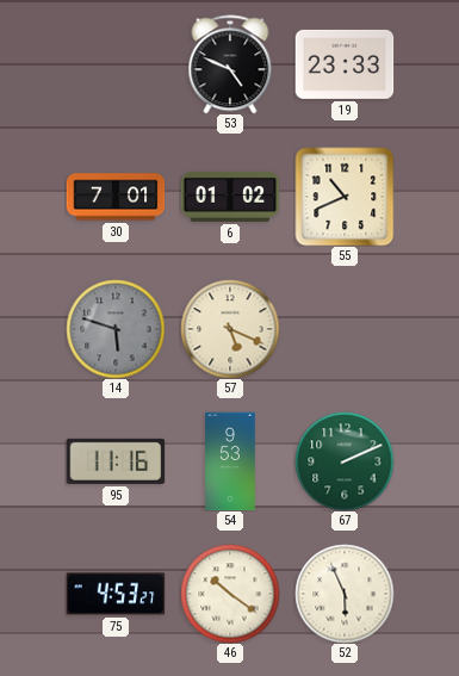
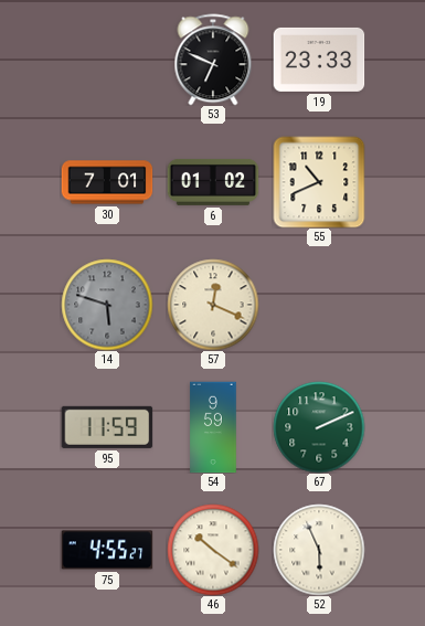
53: 4:49 -> 6:49 (213, 60)
57: 5:19 -> 12:19 (213, 305)
95: 11:16 -> 11:59 (107, 427)
54: 9:53 -> 9:59 (213, 427)
75: 4:53 -> 4:55 (107, 550)
